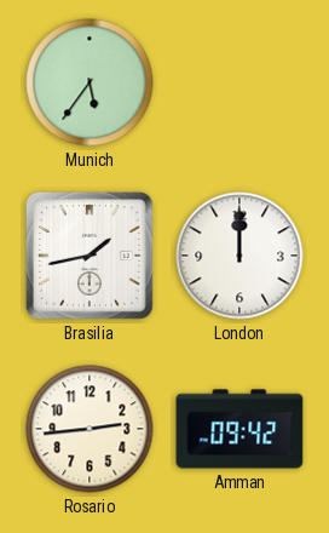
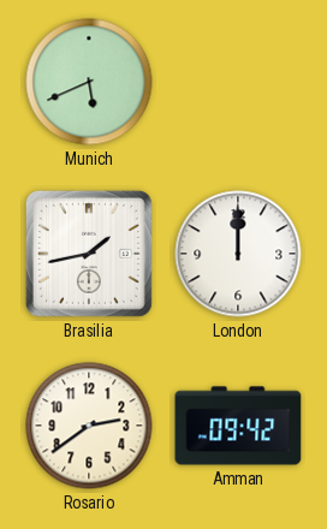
Munich: 5:36 -> 5:41 (89, 82)
Rosario: 2:44 -> 2:39 (89, 426)
